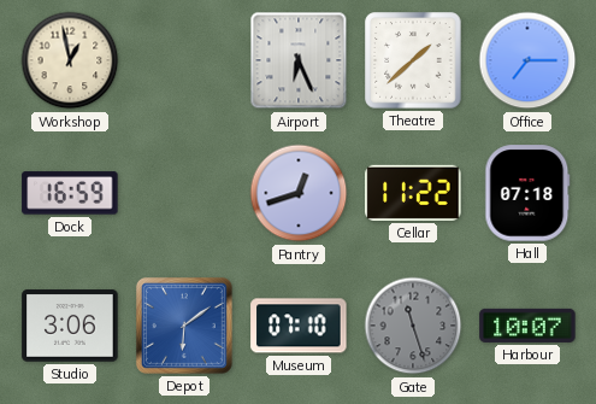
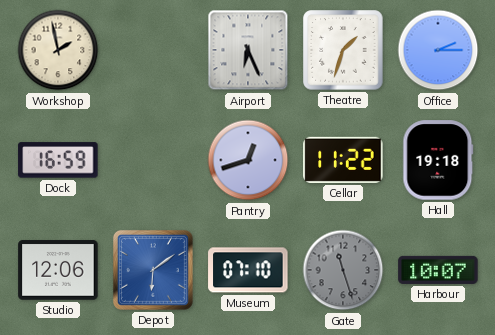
Workshop: 12:58 -> 1:58 (58, 50)
Theatre: 1:38 -> 1:33 (343, 50)
Office: 7:15 -> 2:15 (438, 50)
Hall: 07:18 -> 19:18 (438, 160)
Studio: 3:06 -> 12:06 (58, 270)
